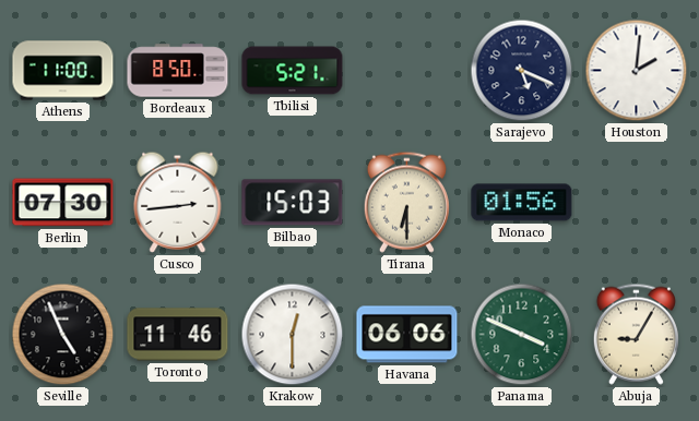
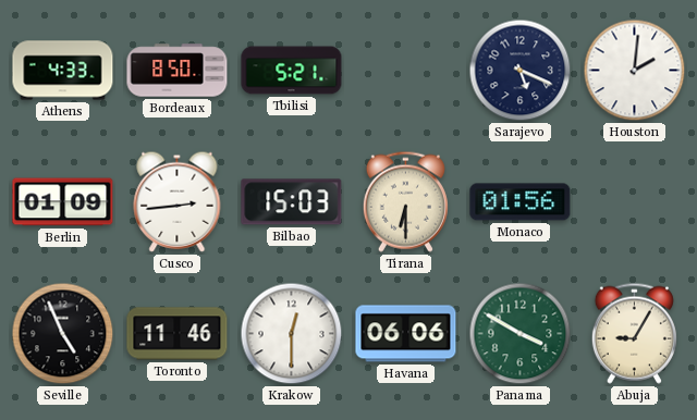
Athens: 11:00 -> 4:33 (63, 71)
Berlin: 07:30 -> 01:09 (63, 202)
Panama: 3:49 -> 3:50 (521, 334)
